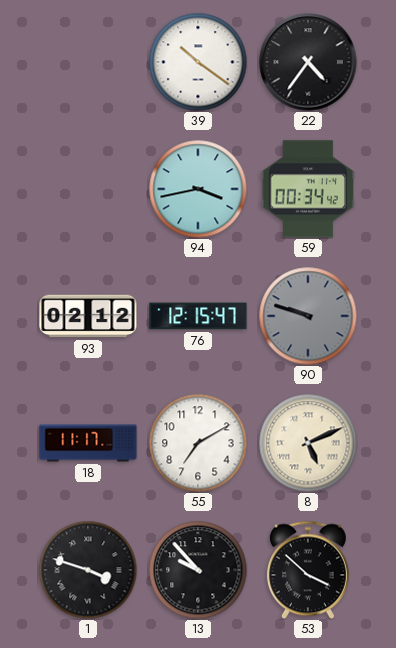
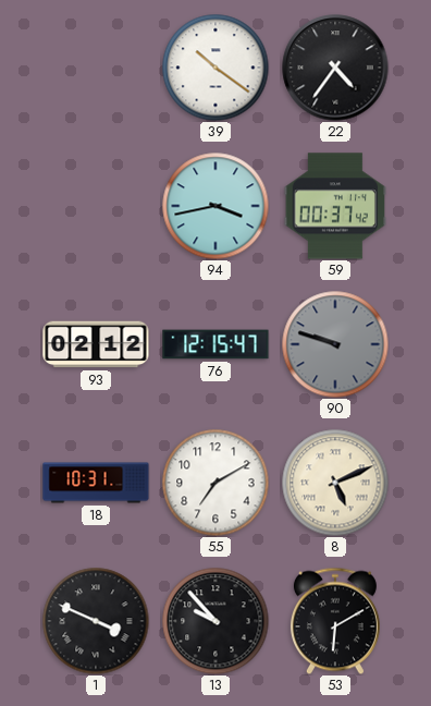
59: 00:34 -> 00:37 (335, 206)
18: 11:17 -> 10:31 (96, 483)
1: 3:48 -> 3:49 (96, 621)
53: 3:52 -> 6:10 (335, 621)
